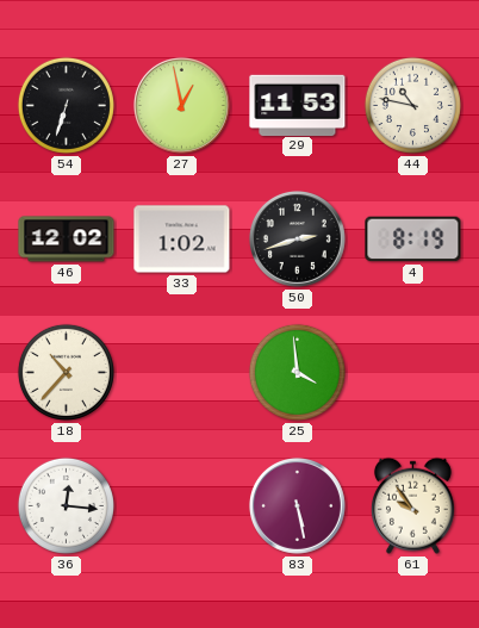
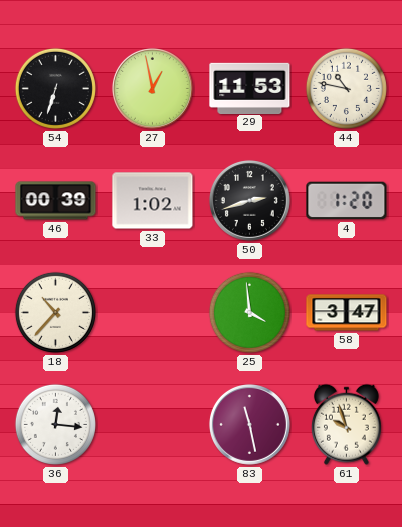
46: 12:02 -> 00:39 (56, 201)
4: 8:19 -> 1:20 (347, 201)
58: none -> 3:47 (347, 313)
83: 5:28 -> 11:28 (249, 424)
61: 9:54 -> 9:57 (346, 424)
